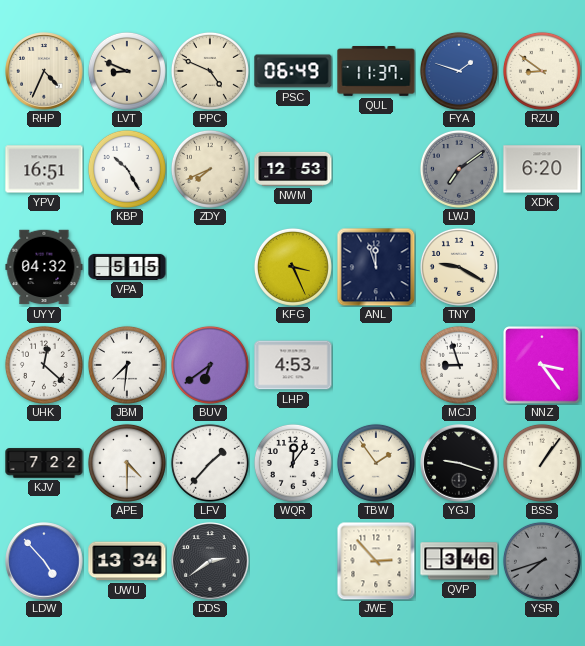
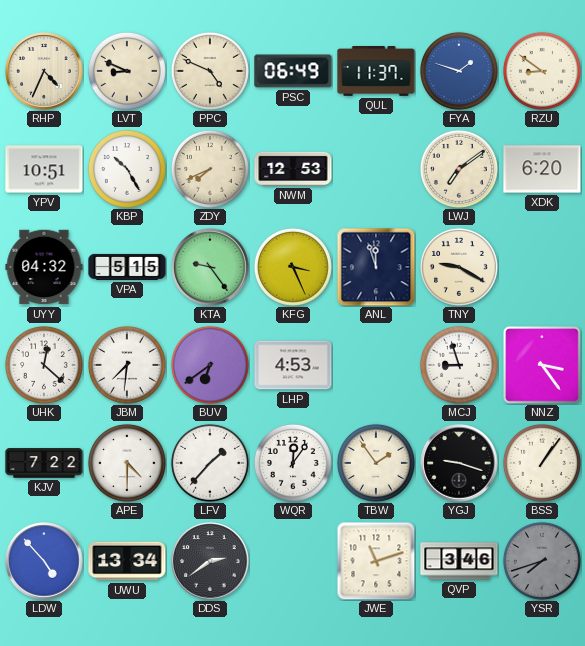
YPV: 16:51 -> 10:51 (44, 169)
LWJ dial: grey -> cream (459, 169)
KTA: none -> 9:24 (210, 267)
JWE: 2:53 -> 11:12 (376, 561)
